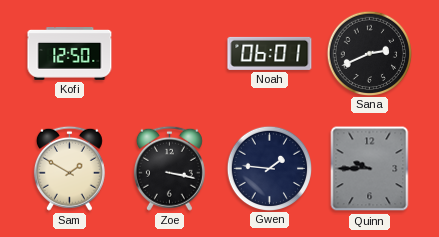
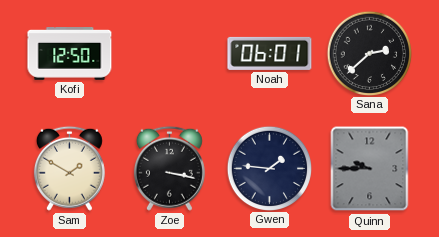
Sana: 2:41 -> 2:38 (369, 53)
